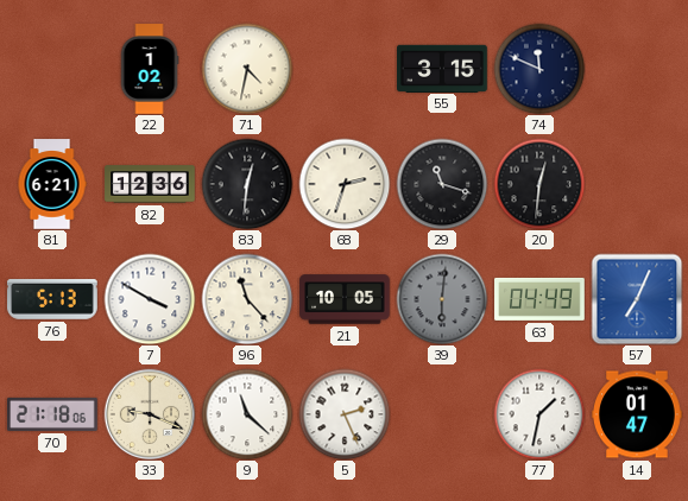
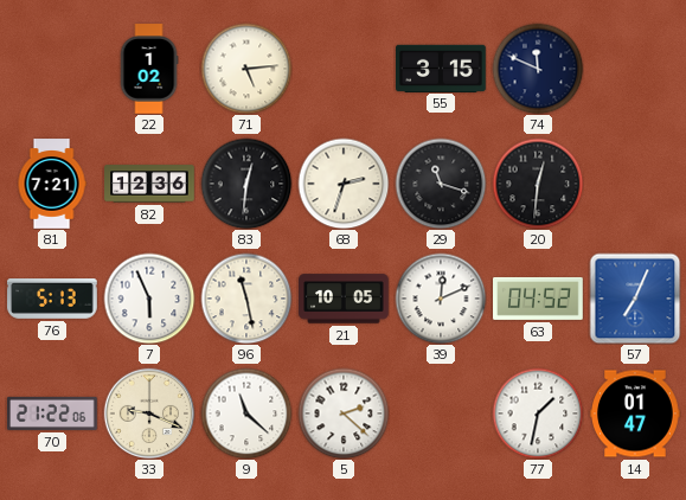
71: 4:32 -> 5:14 (246, 69)
81: 6:21 -> 7:21 (52, 184)
7: 3:50 -> 5:56 (149, 299)
96: 11:23 -> 11:28 (246, 299)
39: 6:01 -> 12:11 (441, 299)
39 dial: grey -> white (441, 299)
63: 04:49 -> 04:52 (538, 299)
70: 21:18 -> 21:22 (52, 414)
5: 2:26 -> 2:22 (344, 414)
